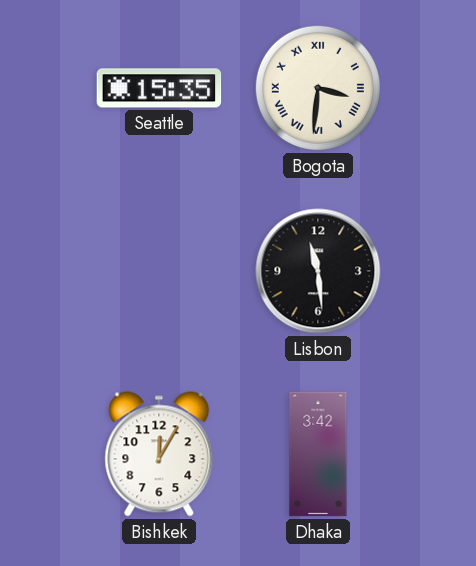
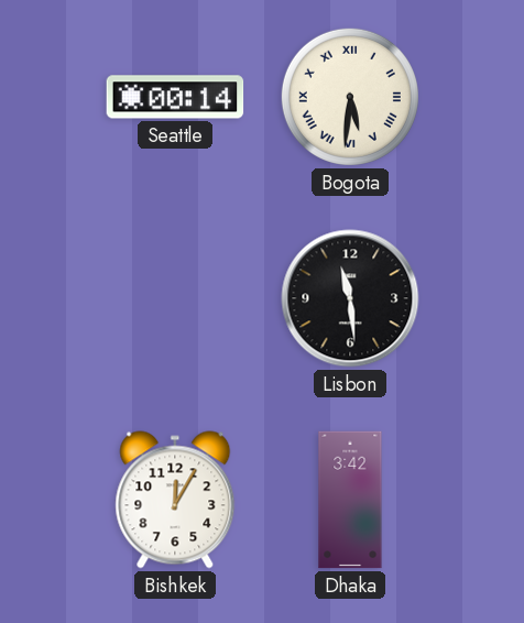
Seattle: 15:35 -> 00:14 (175, 97)
Bogota: 3:31 -> 5:31 (350, 97)
